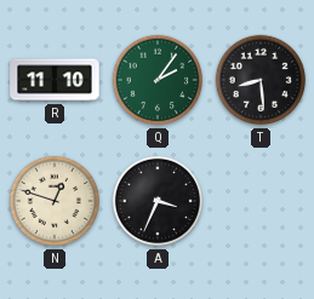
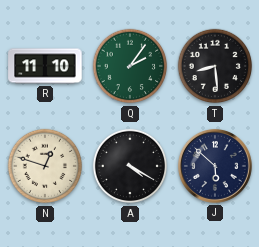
A: 3:34 -> 4:20 (130, 166)
J: none -> 5:52 (215, 166)
